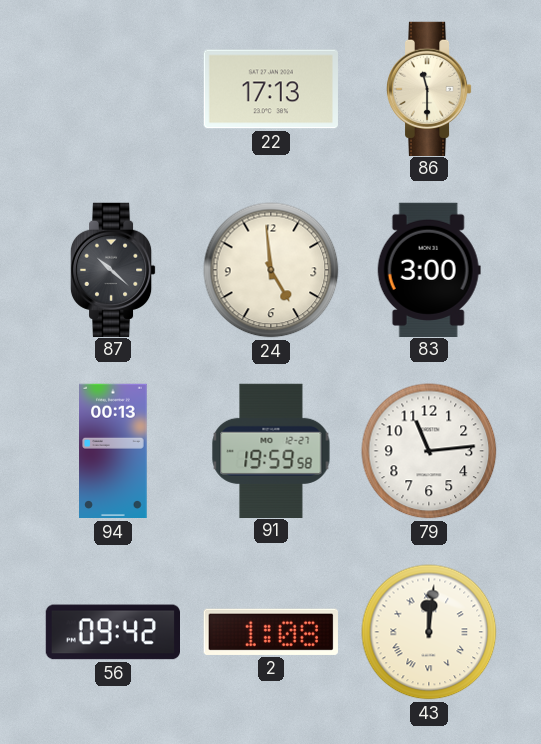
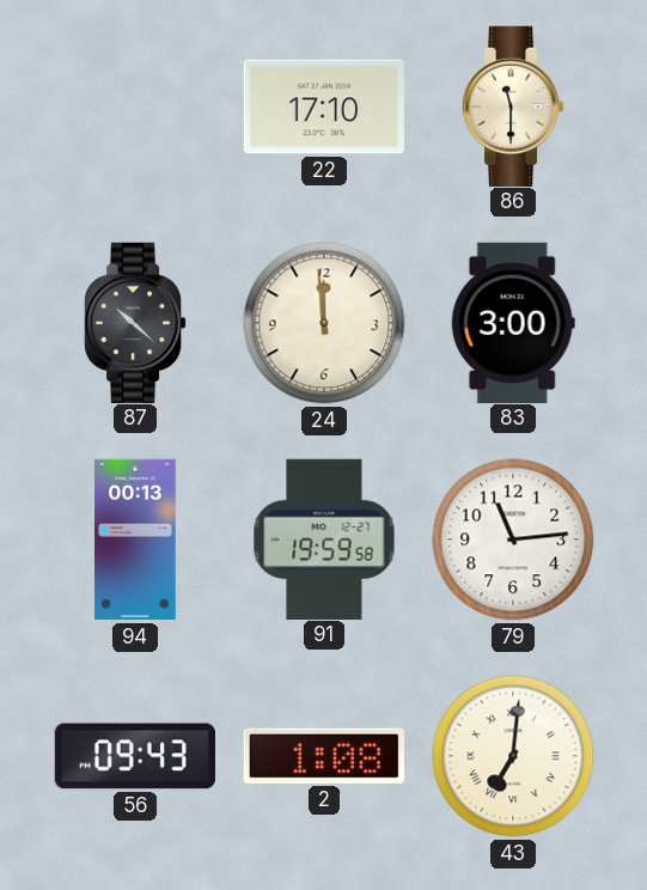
22: 17:13 -> 17:10 (324, 106)
24: 4:59 -> 11:59 (324, 323)
56: 09:42 -> 09:43 (134, 756)
43: 12:01 -> 7:01 (513, 756)
